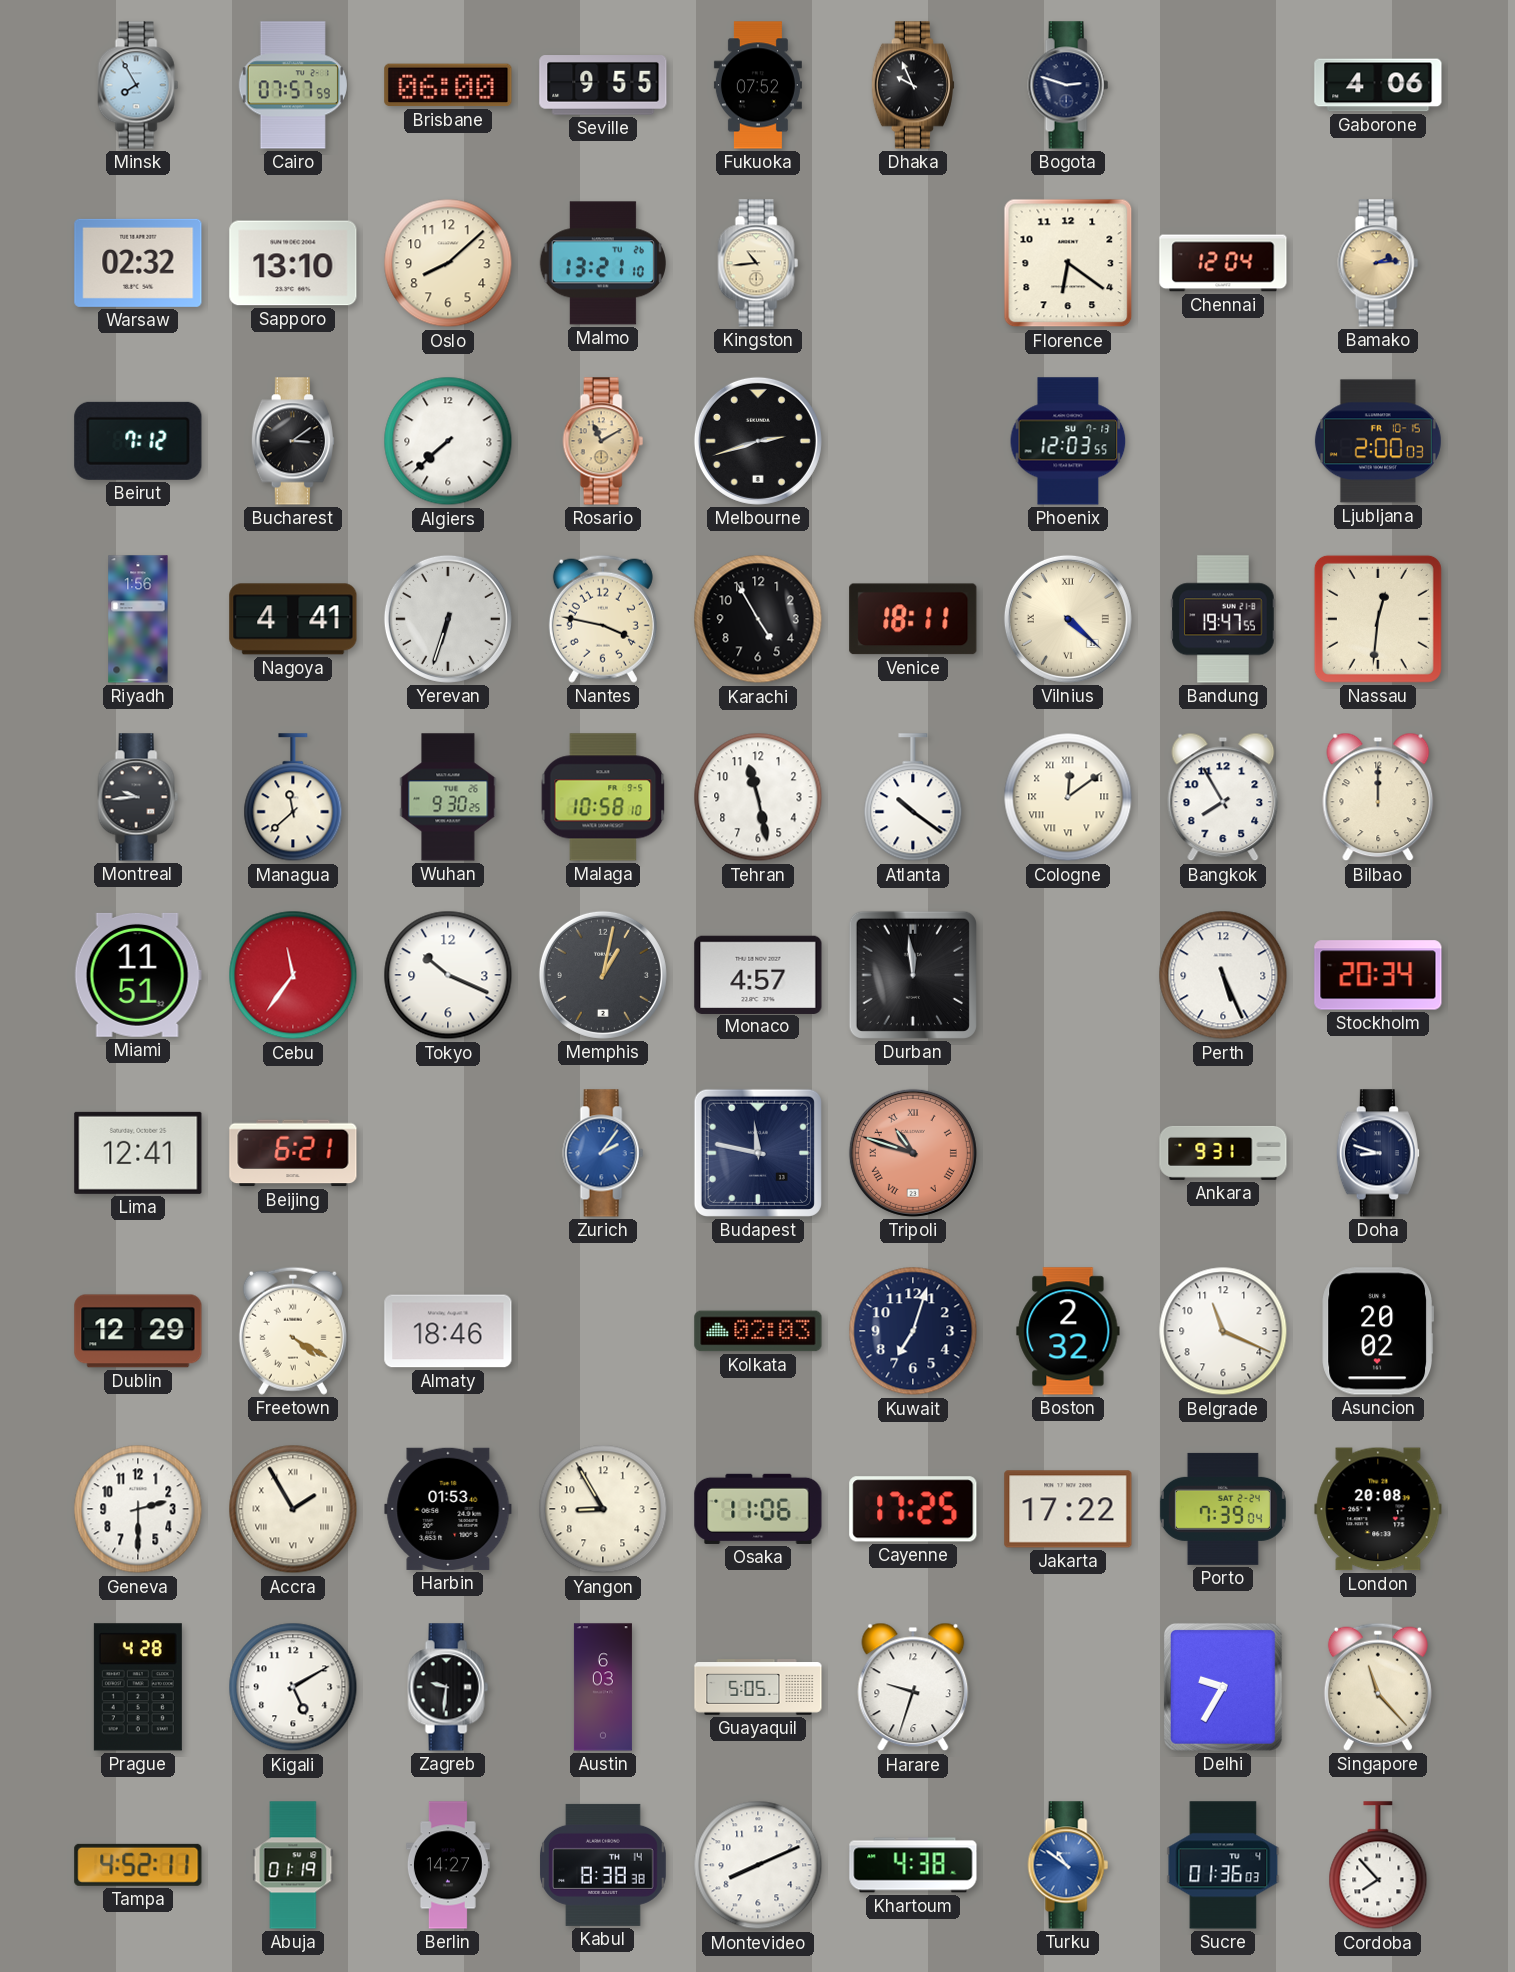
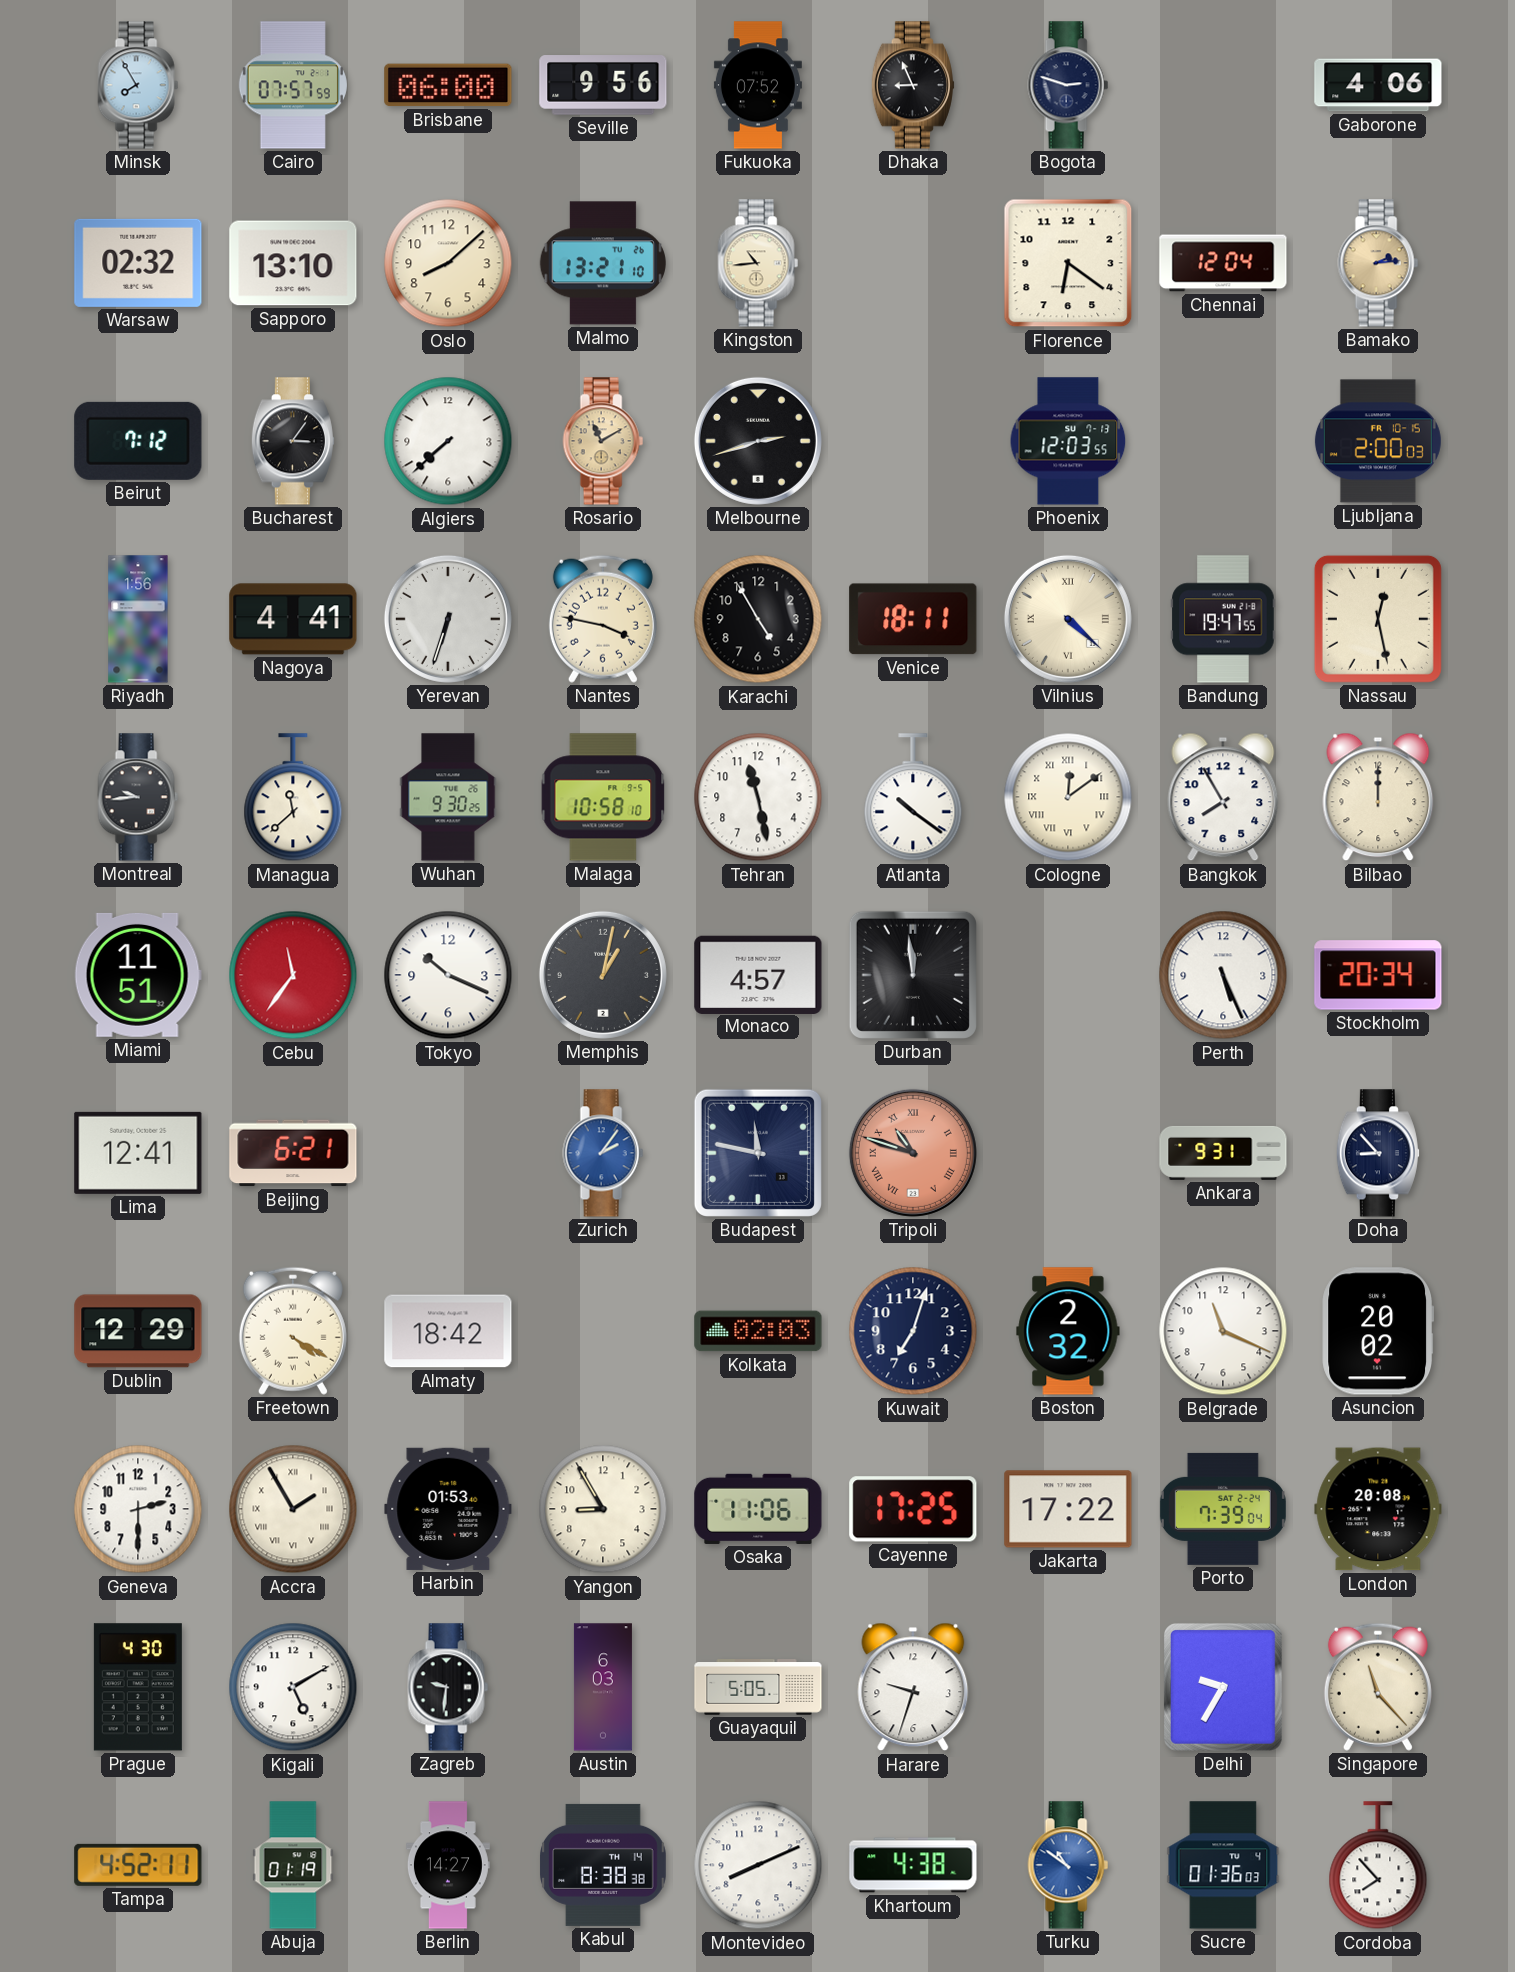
Seville: 9:55 -> 9:56 (603, 85)
Dhaka: 9:56 -> 8:56 (913, 85)
Bucharest: 3:09 -> 3:06 (293, 441)
Nassau: 12:31 -> 12:28 (1378, 619)
Doha: 8:48 -> 8:53 (1378, 1153)
Almaty: 18:46 -> 18:42 (448, 1331)
Prague: 4:28 -> 4:30 (138, 1687)
